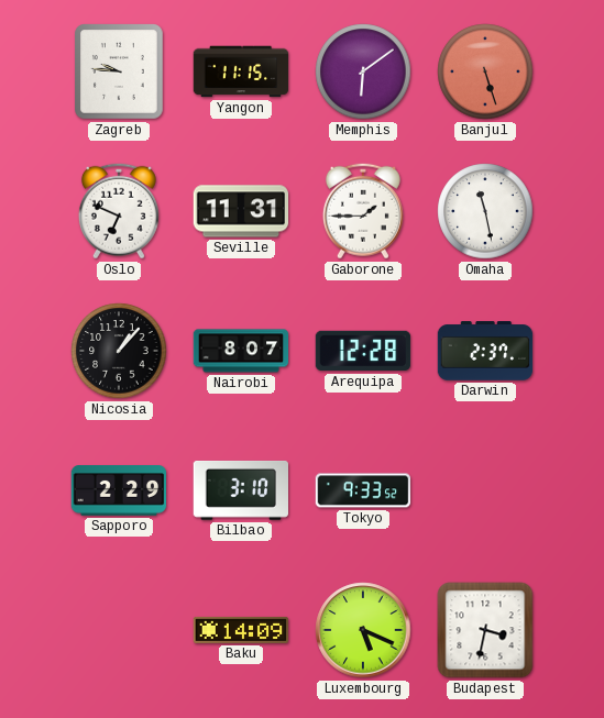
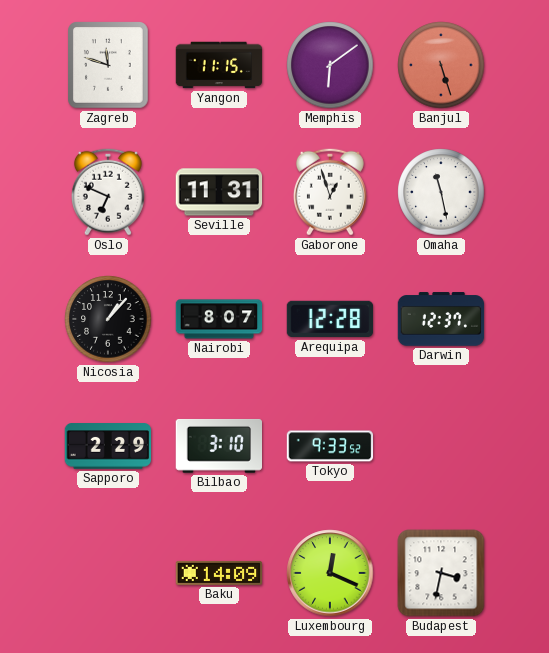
Zagreb: 9:46 -> 11:48 (108, 65)
Gaborone: 1:45 -> 12:57 (330, 192)
Darwin: 2:37 -> 12:37 (441, 319)
Luxembourg: 5:19 -> 12:19 (330, 573)
